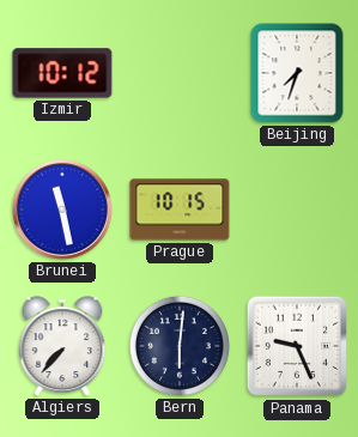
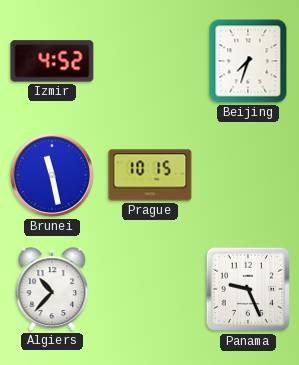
Izmir: 10:12 -> 4:52 (52, 61)
Algiers: 7:37 -> 10:37 (52, 289)
Bern: 6:01 -> none (180, 346)
